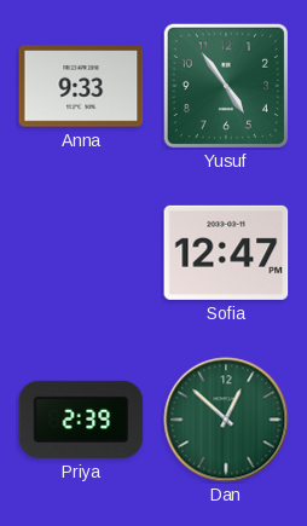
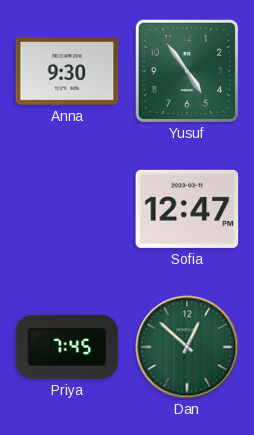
Anna: 9:33 -> 9:30 (67, 71)
Priya: 2:39 -> 7:45 (67, 347)
